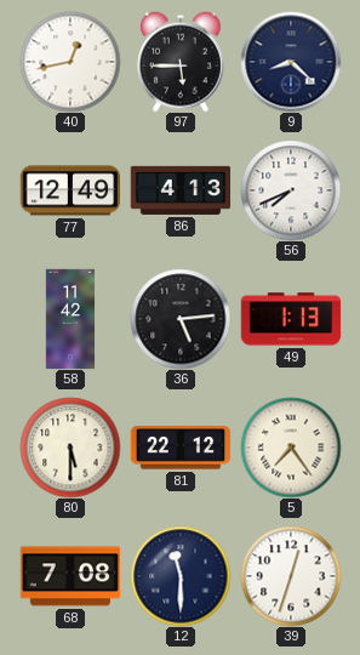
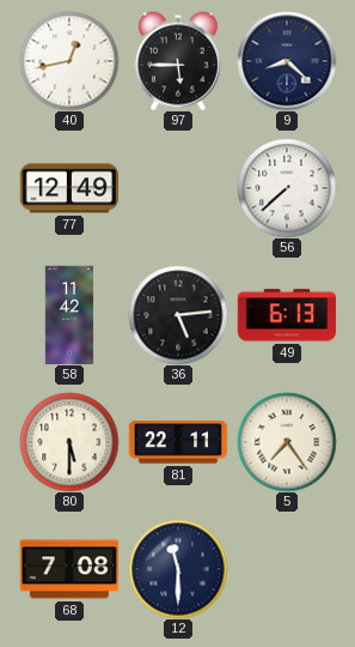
86: 4:13 -> none (181, 190)
56: 7:41 -> 7:38 (287, 188)
49: 1:13 -> 6:13 (287, 315)
81: 22:12 -> 22:11 (178, 442)
39: 12:33 -> none (291, 576)
